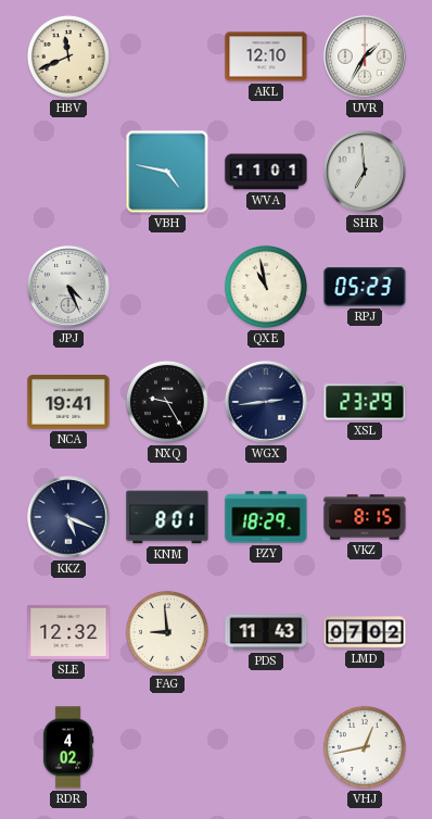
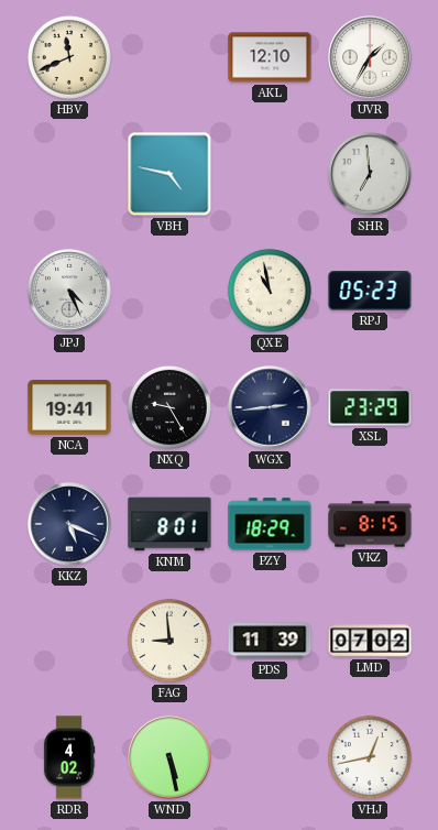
WVA: 11:01 -> none (266, 172)
SLE: 12:32 -> none (68, 632)
PDS: 11:43 -> 11:39 (270, 641)
WND: none -> 5:28 (169, 757)
